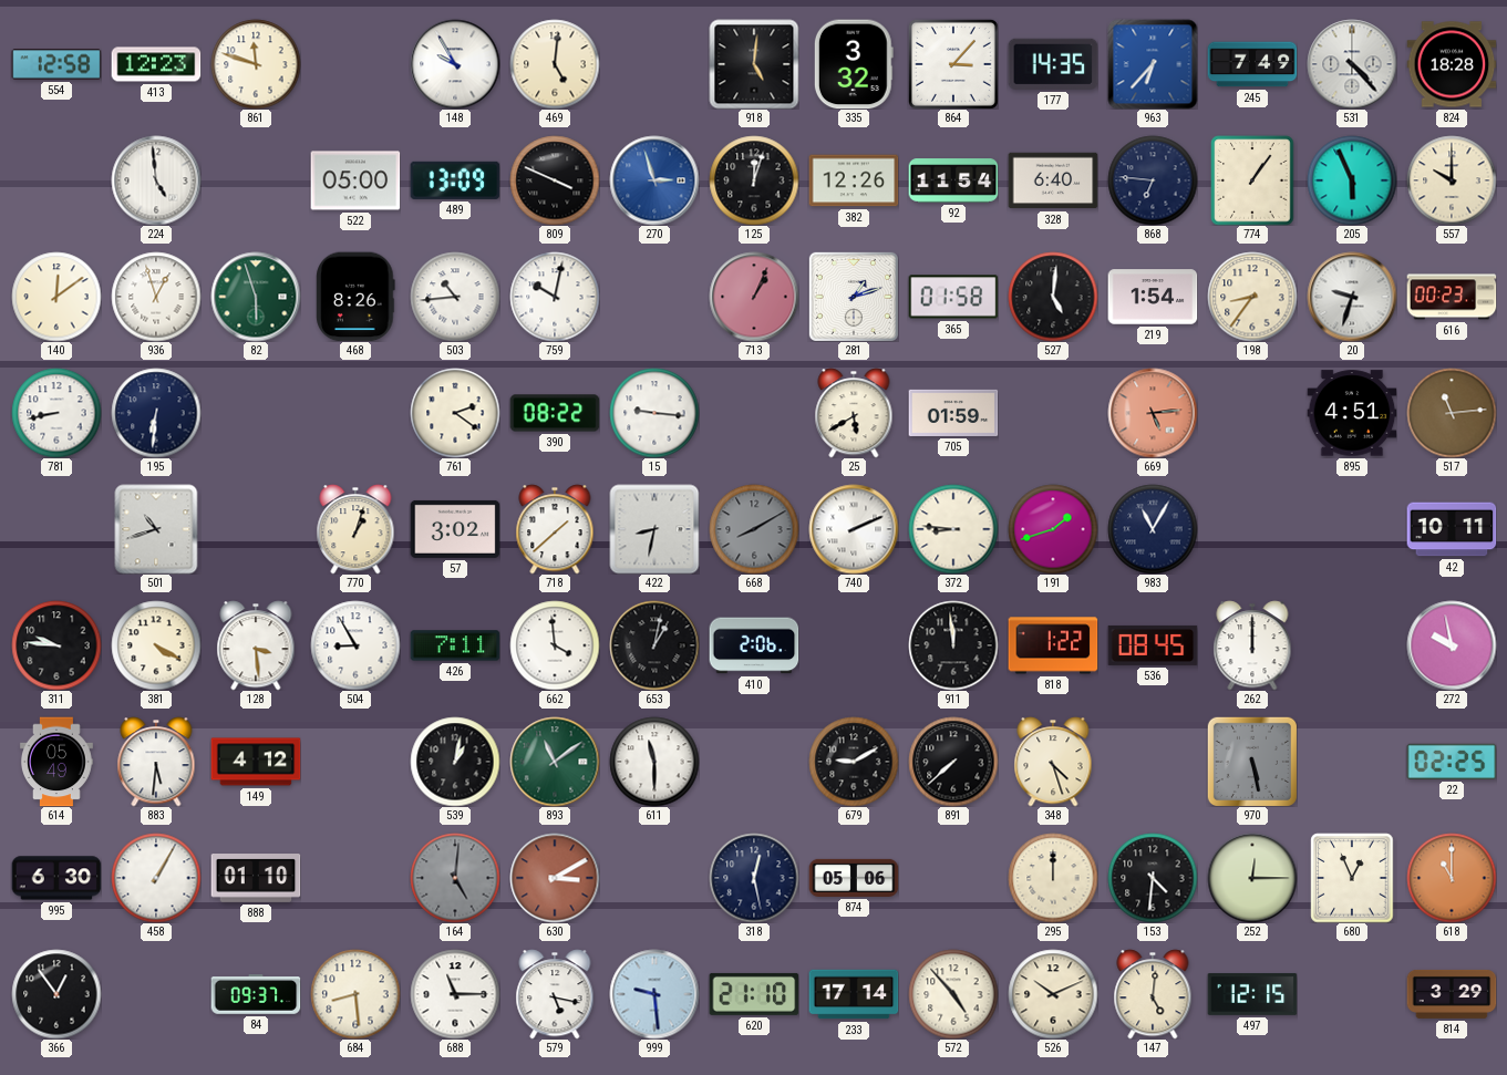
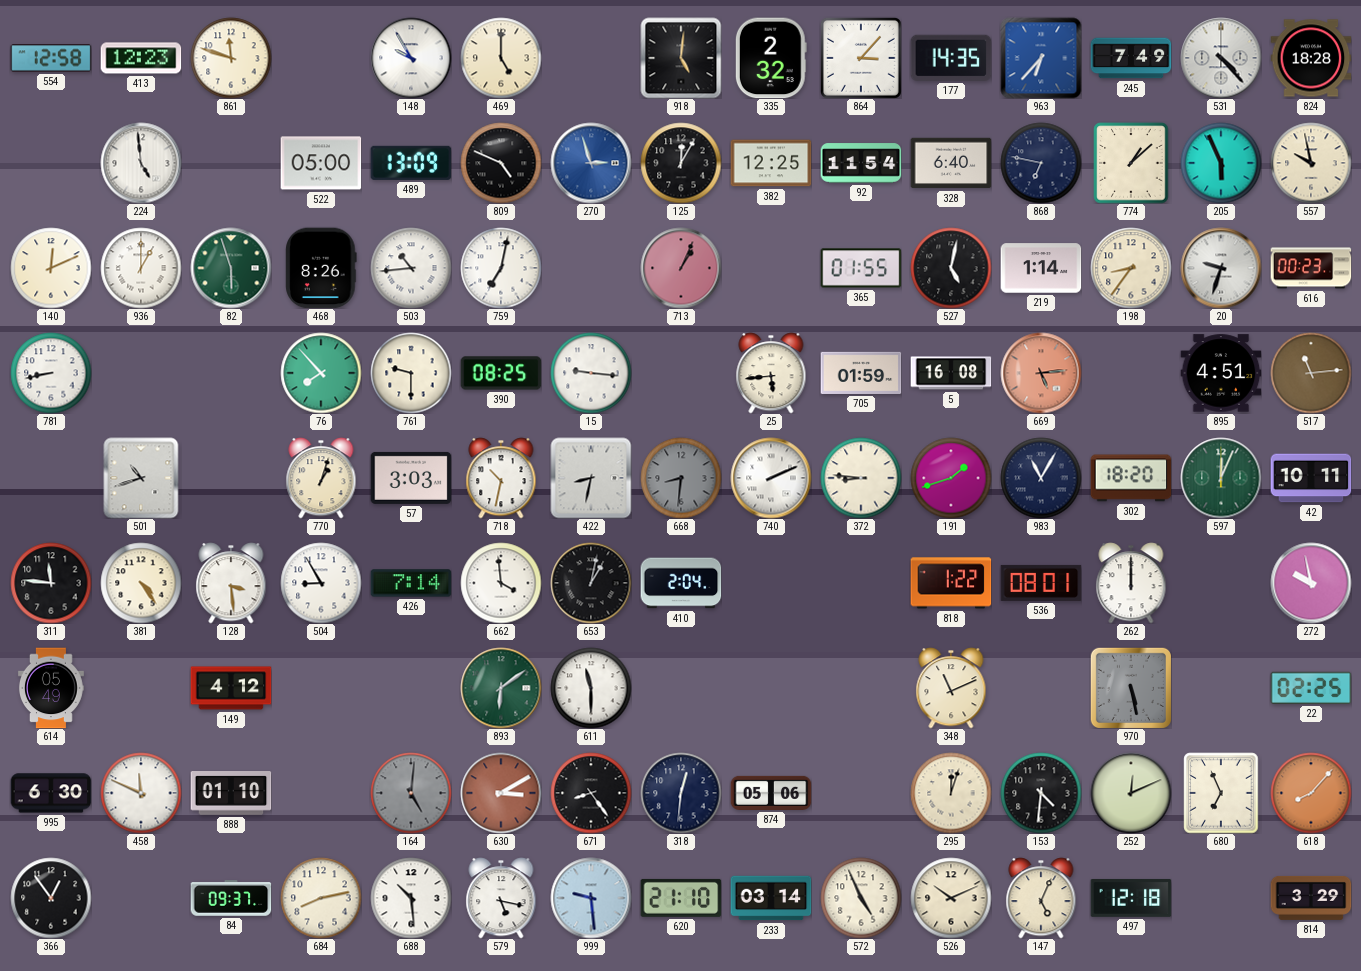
469: 5:01 -> 5:00 (501, 58)
335: 3:32 -> 2:32 (771, 58)
809: 3:49 -> 4:49 (501, 163)
125: 12:03 -> 12:05 (681, 163)
382: 12:26 -> 12:25 (771, 163)
868: 6:46 -> 6:47 (1041, 163)
774: 1:06 -> 1:08 (1131, 163)
557: 10:00 -> 9:58 (1311, 163)
140: 12:09 -> 12:11 (51, 268)
936: 12:57 -> 1:00 (141, 268)
759: 10:02 -> 7:02 (501, 268)
281: 1:12 -> none (854, 297)
365: 01:58 -> 01:55 (861, 268)
527: 5:01 -> 5:02 (951, 268)
219: 1:54 -> 1:14 (1041, 268)
195: 6:31 -> none (156, 413)
76: none -> 7:53 (321, 373)
761: 2:21 -> 9:30 (411, 373)
390: 08:22 -> 08:25 (501, 373)
25: 5:40 -> 5:44 (771, 373)
5: none -> 16:08 (951, 373)
57: 3:02 -> 3:03 (411, 478)
718: 1:38 -> 10:32 (501, 478)
668: 8:10 -> 8:31 (681, 478)
302: none -> 18:20 (1131, 478)
597: none -> 12:04 (1221, 478)
311: 9:46 -> 11:46 (51, 583)
381: 4:20 -> 4:24 (141, 583)
426: 7:11 -> 7:14 (411, 583)
410: 2:06 -> 2:04 (681, 583)
911: 11:59 -> none (953, 645)
536: 08:45 -> 08:01 (1041, 583)
883: 5:31 -> none (156, 762)
539: 1:02 -> none (455, 762)
893: 11:09 -> 6:09 (501, 688)
679: 9:10 -> none (854, 762)
891: 7:38 -> none (953, 762)
348: 4:27 -> 11:11 (951, 688)
458: 1:05 -> 11:49 (141, 793)
671: none -> 8:24 (591, 793)
318: 12:28 -> 12:31 (681, 793)
295: 12:00 -> 12:03 (951, 793)
252: 12:15 -> 12:11 (1131, 793)
680: 12:56 -> 6:56 (1221, 793)
618: 11:00 -> 8:07 (1311, 793)
684: 8:29 -> 8:13 (321, 898)
688: 11:15 -> 10:29 (411, 898)
233: 17:14 -> 03:14 (771, 898)
572: 4:53 -> 4:56 (861, 898)
147: 5:01 -> 5:04 (1041, 898)
497: 12:15 -> 12:18 (1131, 898)
